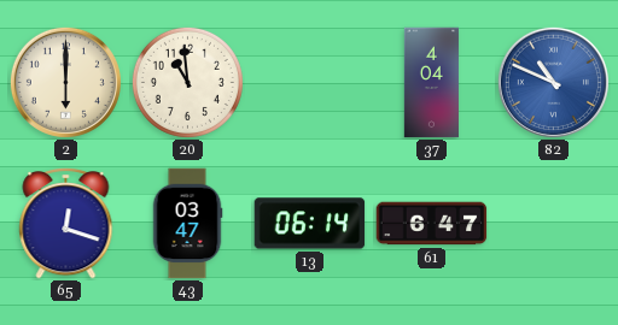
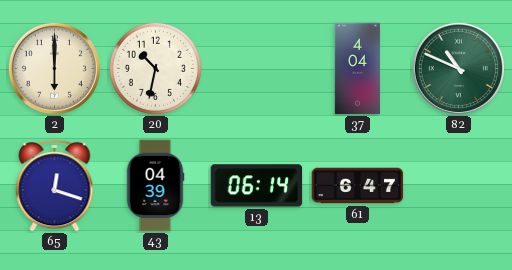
20: 10:59 -> 10:32 (155, 68)
82 dial: blue -> green (458, 68)
43: 03:47 -> 04:39 (155, 186)
